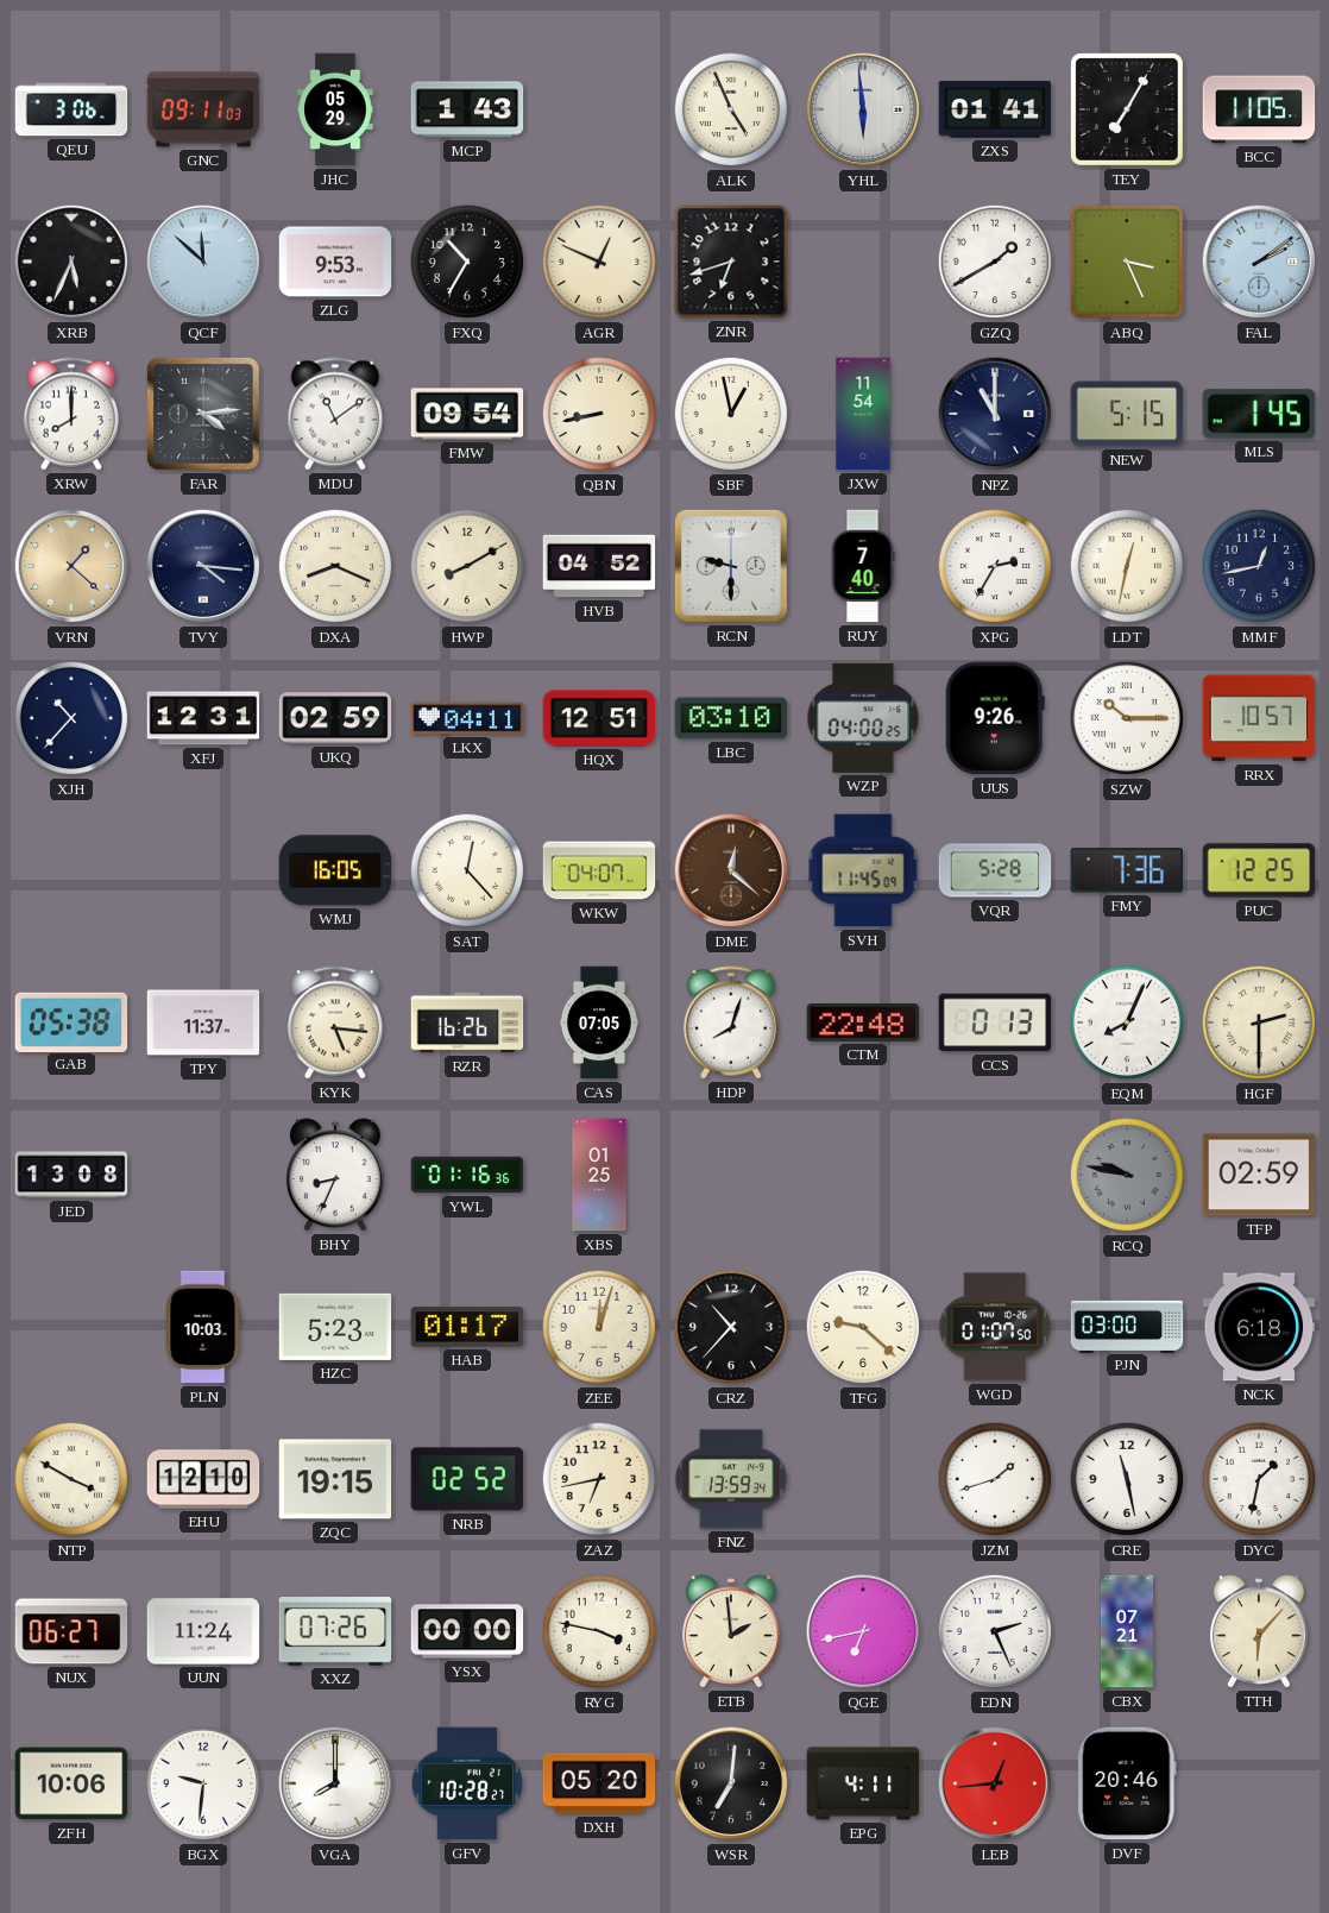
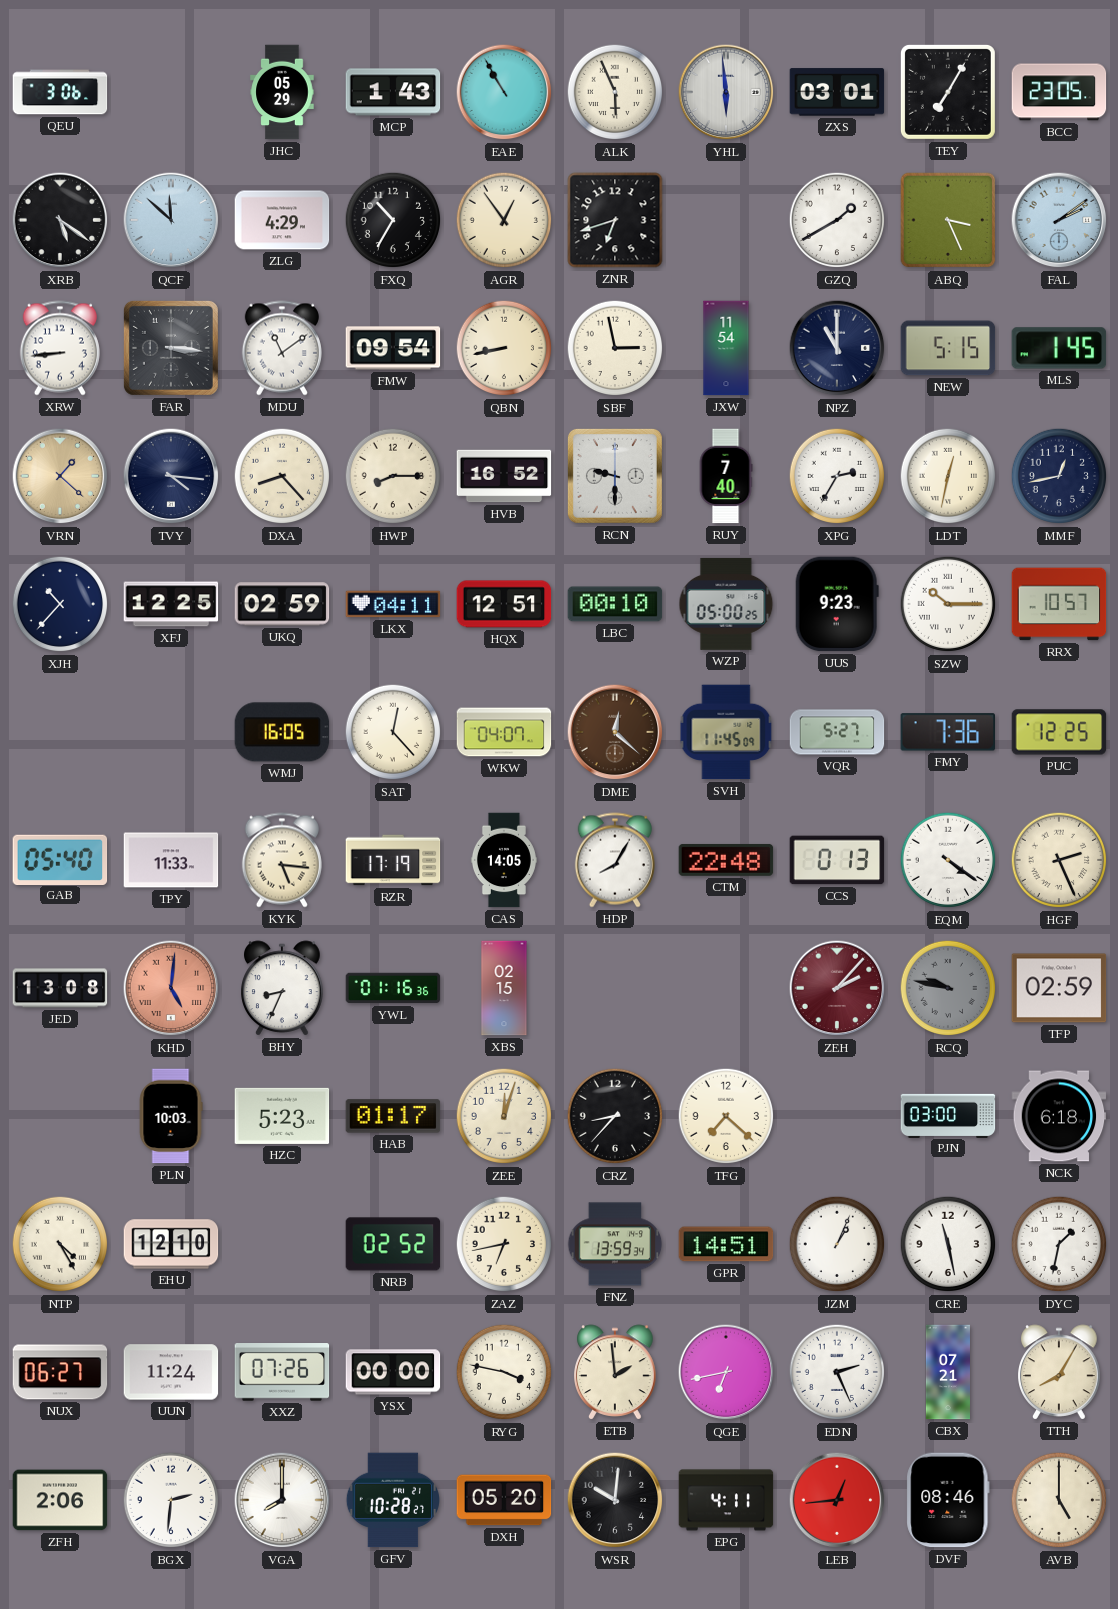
GNC: 09:11 -> none (203, 109)
EAE: none -> 10:55 (504, 92)
ALK: 4:56 -> 5:56 (615, 92)
ZXS: 01:41 -> 03:01 (837, 92)
BCC: 11:05 -> 23:05 (1059, 92)
XRB: 5:34 -> 5:21 (60, 220)
ZLG: 9:53 -> 4:29 (282, 220)
AGR: 12:49 -> 12:54 (504, 220)
XRW: 8:00 -> 8:44 (60, 348)
FAR: 4:14 -> 3:16 (171, 348)
SBF: 12:58 -> 2:58 (615, 348)
DXA: 8:19 -> 8:23 (282, 476)
HWP: 8:10 -> 8:15 (393, 476)
HVB: 04:52 -> 16:52 (504, 476)
XFJ: 12:31 -> 12:25 (171, 604)
LBC: 03:10 -> 00:10 (615, 604)
WZP: 04:00 -> 05:00 (726, 604)
UUS: 9:26 -> 9:23 (837, 604)
VQR: 5:28 -> 5:27 (837, 732)
GAB: 05:38 -> 05:40 (60, 859)
TPY: 11:37 -> 11:33 (171, 860)
RZR: 16:26 -> 17:19 (393, 860)
CAS: 07:05 -> 14:05 (504, 860)
HDP: 8:03 -> 8:05 (615, 860)
EQM: 8:04 -> 4:21 (948, 860)
HGF: 2:30 -> 2:26 (1059, 860)
KHD: none -> 5:01 (171, 988)
XBS: 01:25 -> 02:15 (504, 988)
ZEH: none -> 2:07 (837, 988)
CRZ: 10:37 -> 8:37 (615, 1116)
TFG: 9:22 -> 7:22 (726, 1116)
WGD: 01:07 -> none (995, 1327)
NTP: 3:50 -> 4:25 (60, 1244)
ZQC: 19:15 -> none (335, 1479)
GPR: none -> 14:51 (726, 1244)
JZM: 1:42 -> 1:04 (837, 1244)
TTH: 6:07 -> 8:05 (1059, 1372)
ZFH: 10:06 -> 2:06 (60, 1500)
BGX: 9:31 -> 2:31 (171, 1500)
WSR: 7:01 -> 10:01 (615, 1500)
DVF: 20:46 -> 08:46 (948, 1500)
AVB: none -> 5:00 (1059, 1500)
